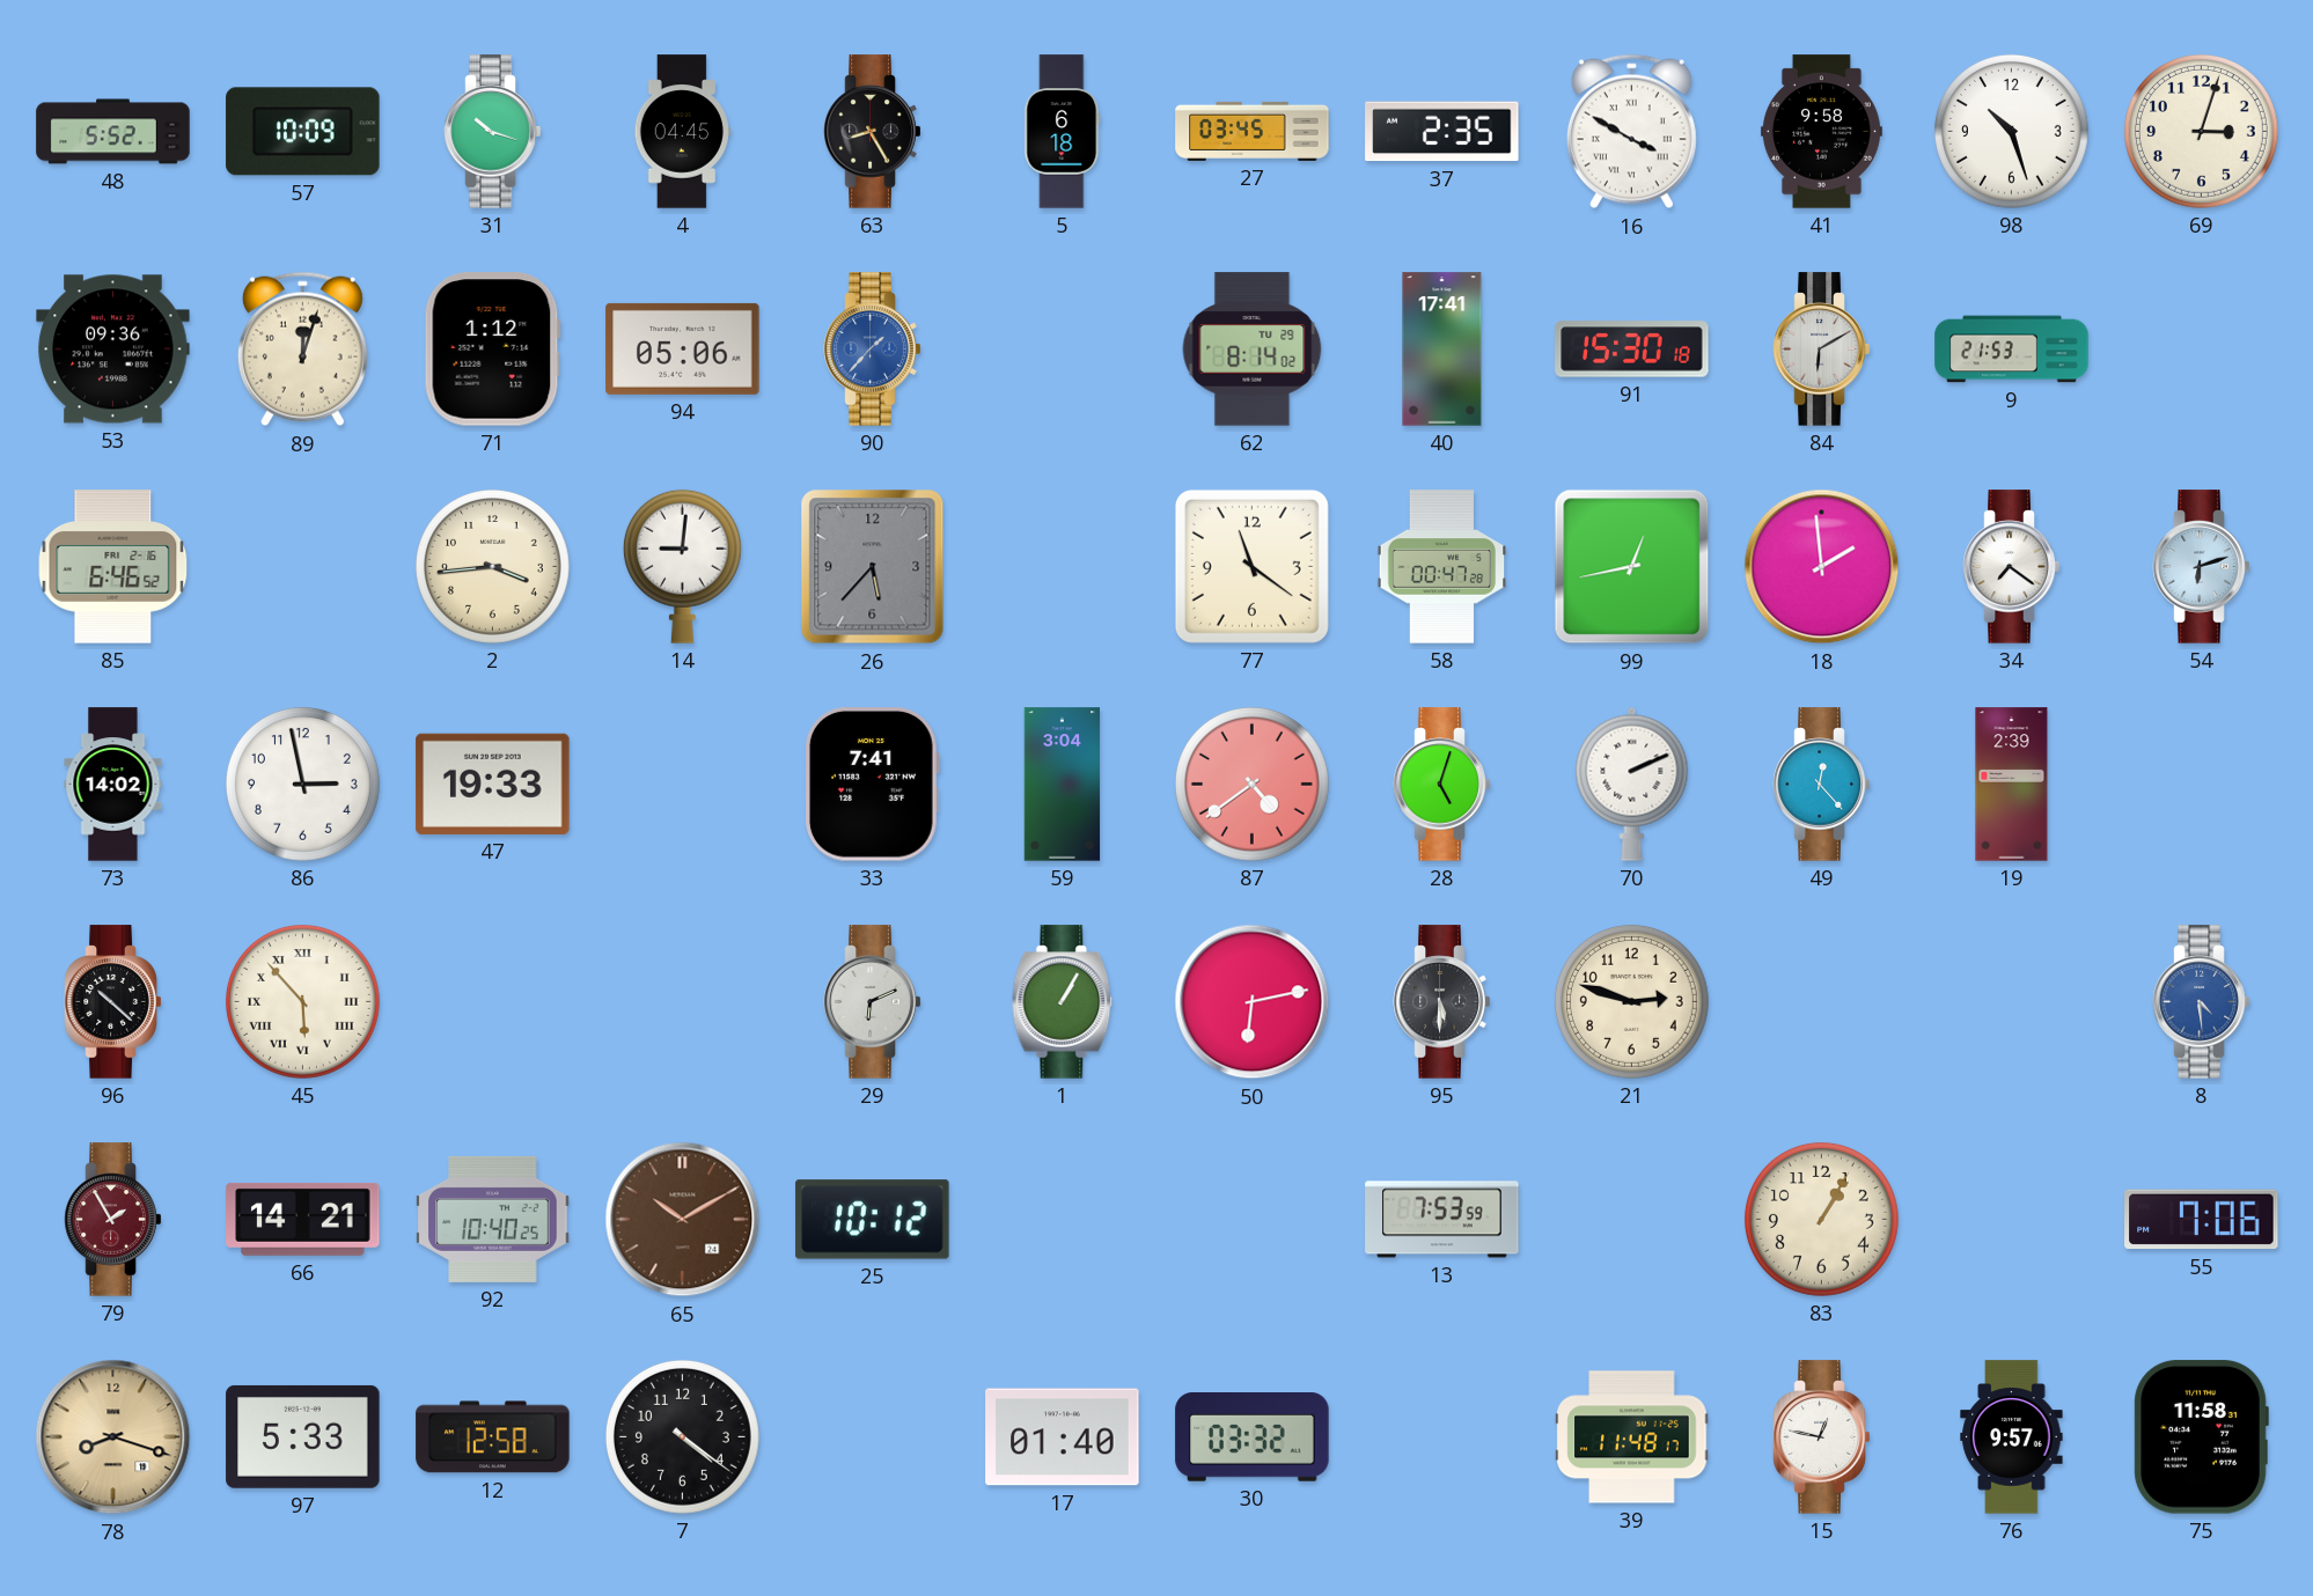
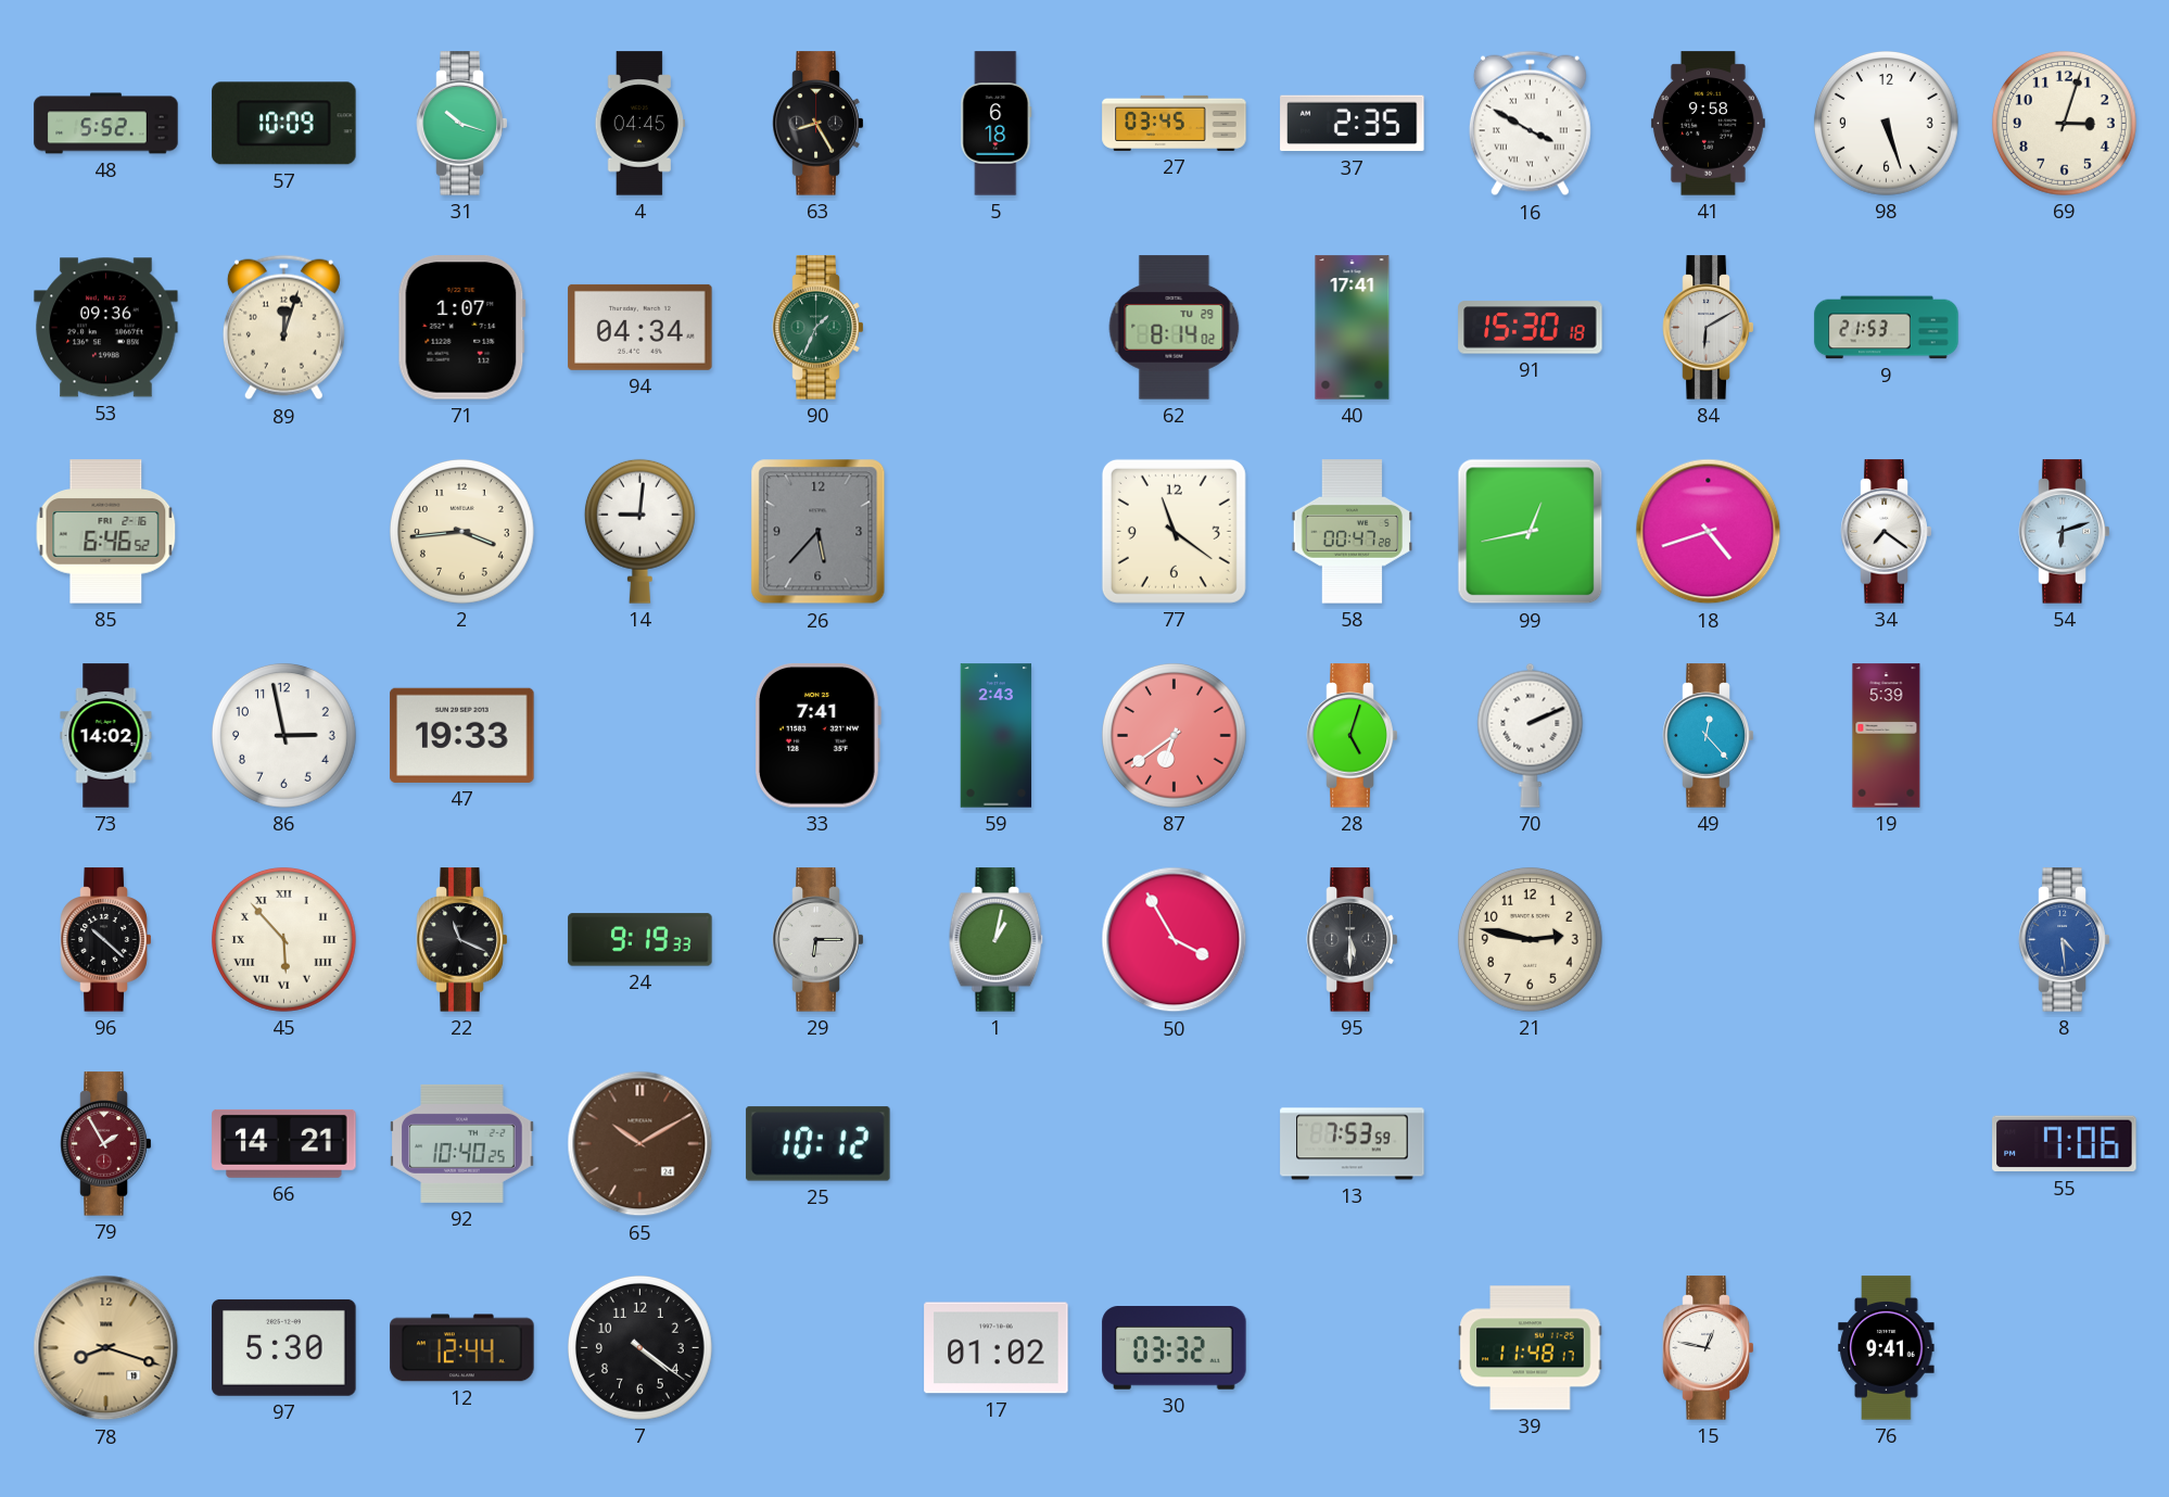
98: 10:27 -> 5:27 (1886, 123)
71: 1:12 -> 1:07 (461, 328)
94: 05:06 -> 04:34 (640, 327)
90: 1:37 -> 1:34 (819, 328)
90 dial: blue -> green (819, 328)
18: 1:59 -> 4:42 (1709, 532)
59: 3:04 -> 2:43 (997, 736)
87: 4:39 -> 6:39 (1174, 735)
19: 2:39 -> 5:39 (1887, 736)
22: none -> 11:19 (462, 940)
24: none -> 9:19 (640, 940)
29: 6:11 -> 6:15 (819, 940)
1: 1:05 -> 1:02 (997, 940)
50: 6:13 -> 3:55 (1175, 940)
21: 2:48 -> 2:47 (1530, 939)
83: 1:05 -> none (1821, 1219)
97: 5:33 -> 5:30 (284, 1347)
12: 12:58 -> 12:44 (462, 1348)
17: 01:40 -> 01:02 (997, 1348)
76: 9:57 -> 9:41 (1887, 1348)
75: 11:58 -> none (2201, 1437)
